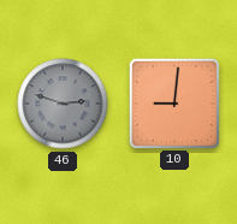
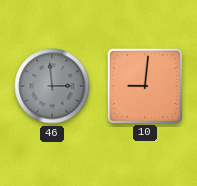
46: 2:48 -> 2:59 (52, 86)
